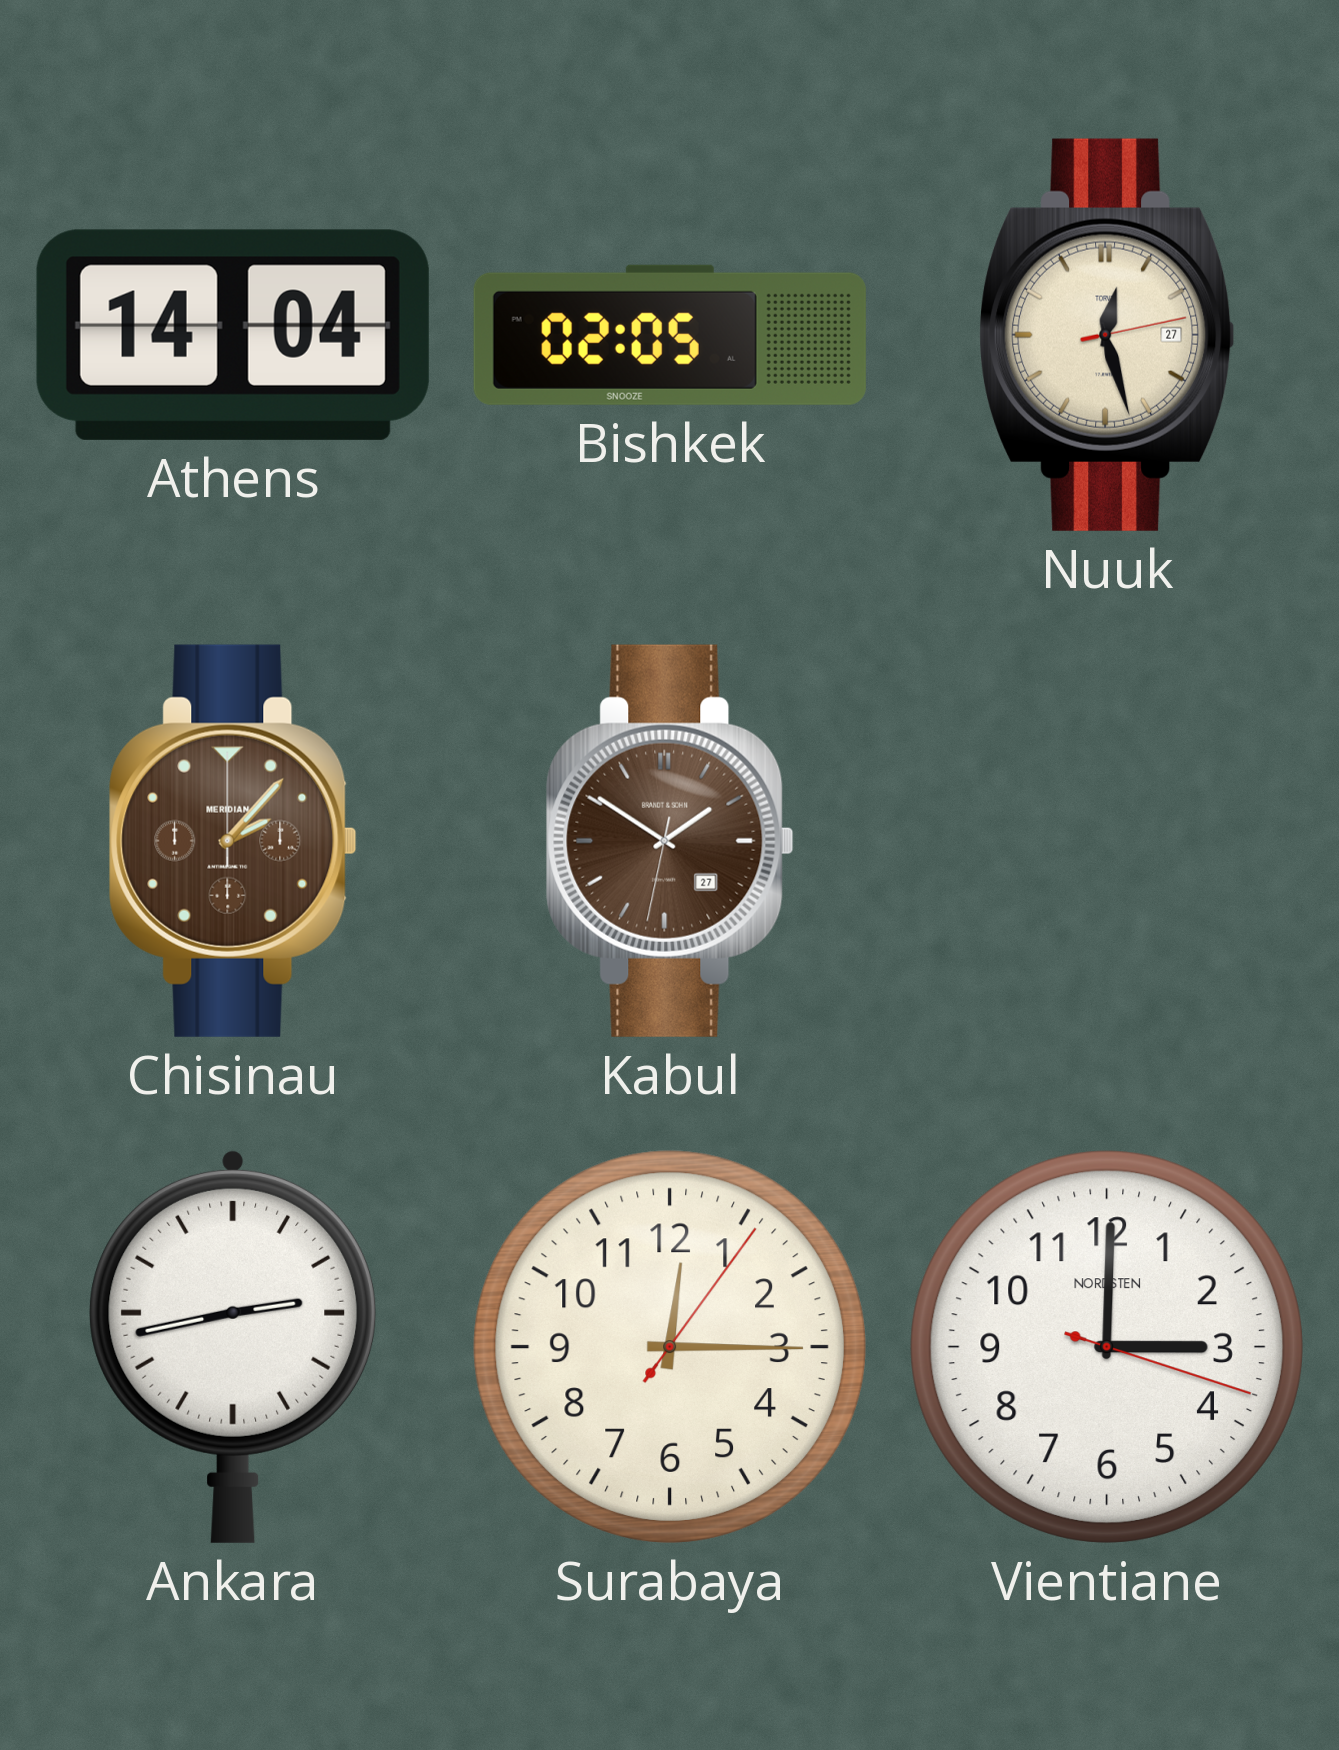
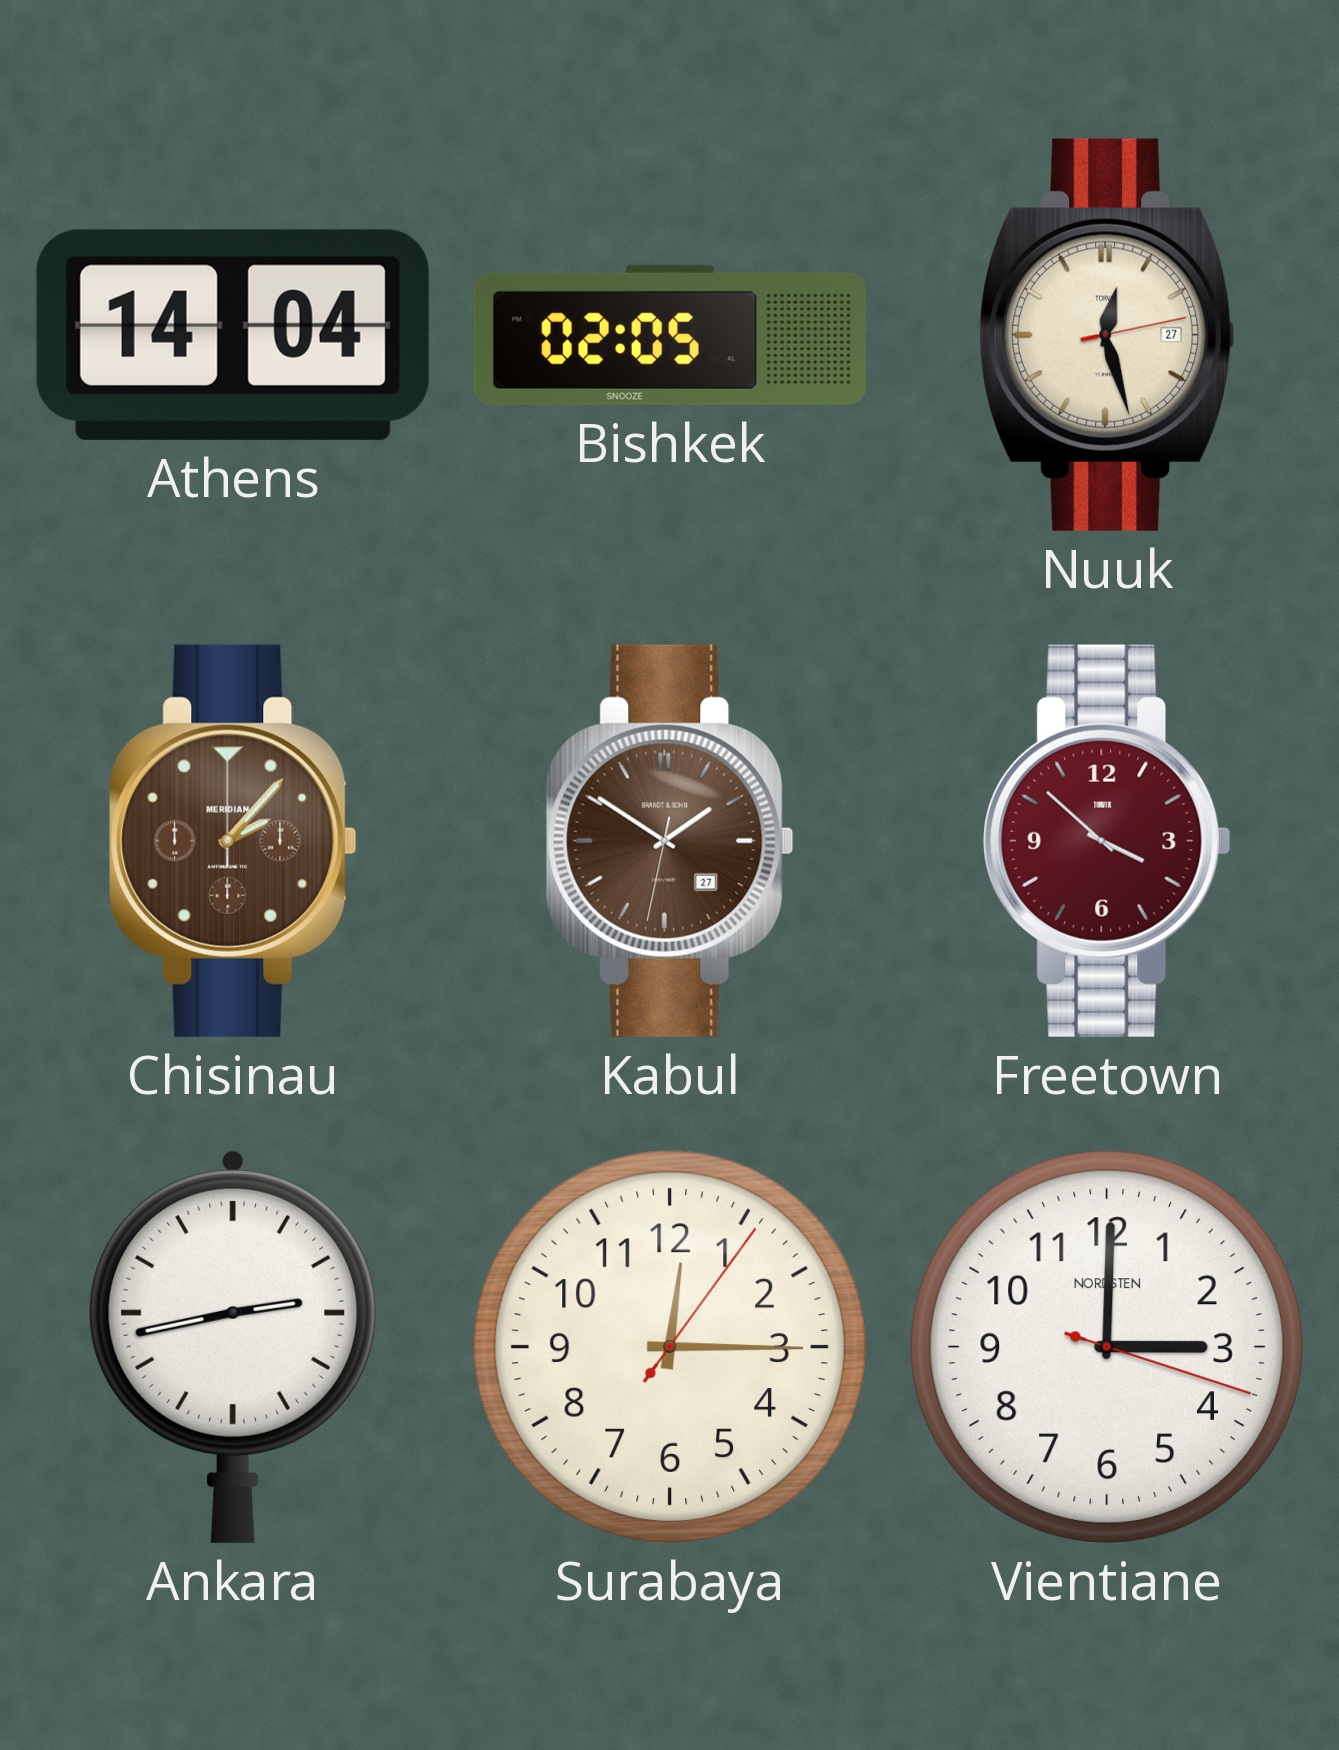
Freetown: none -> 3:52 (1107, 841)
